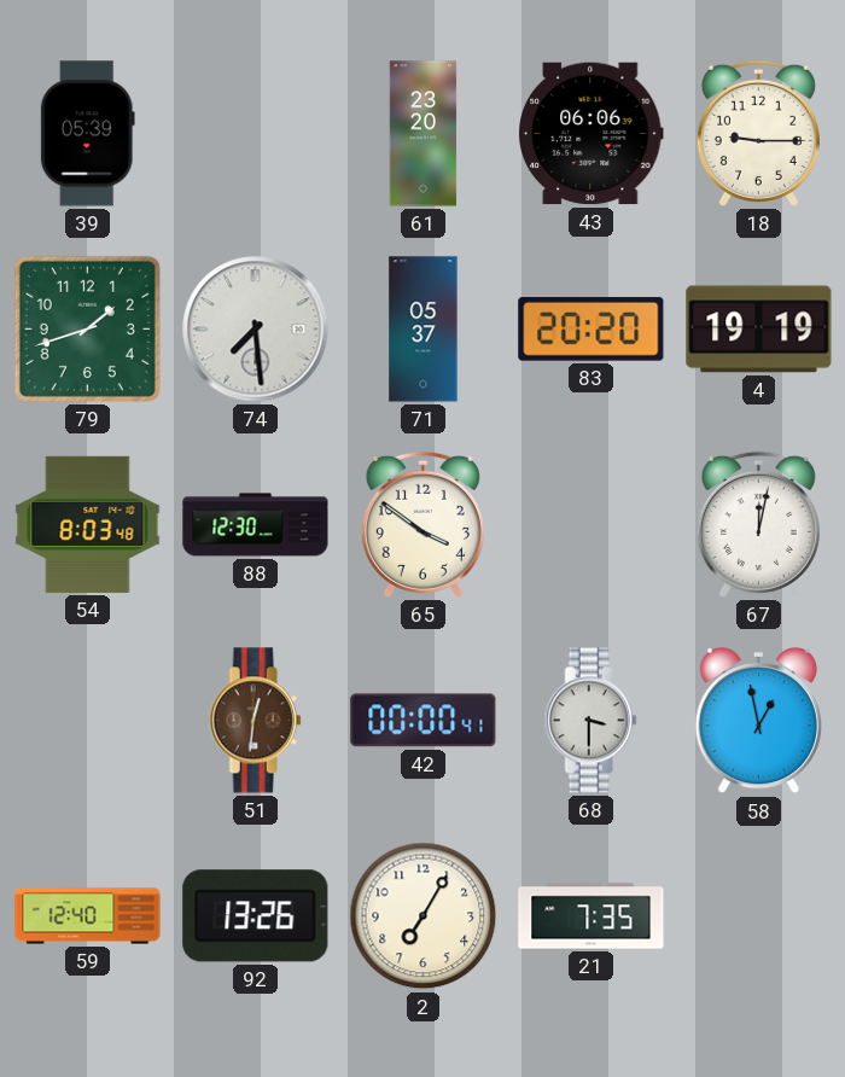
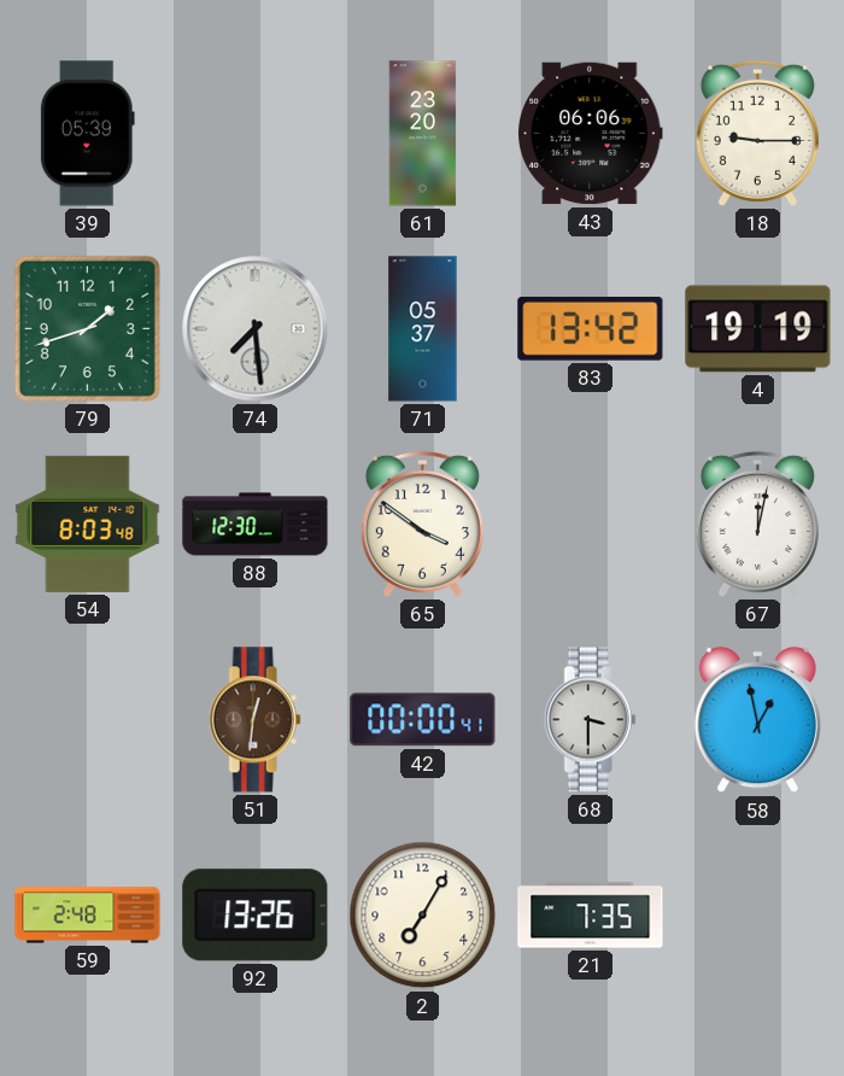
83: 20:20 -> 13:42 (591, 329)
59: 12:40 -> 2:48 (88, 916)
